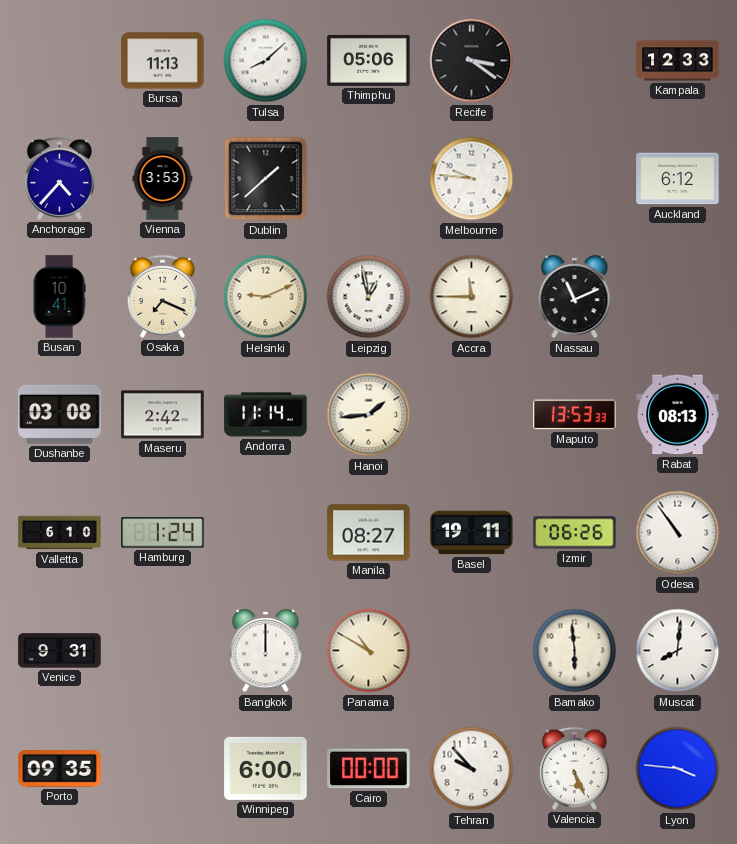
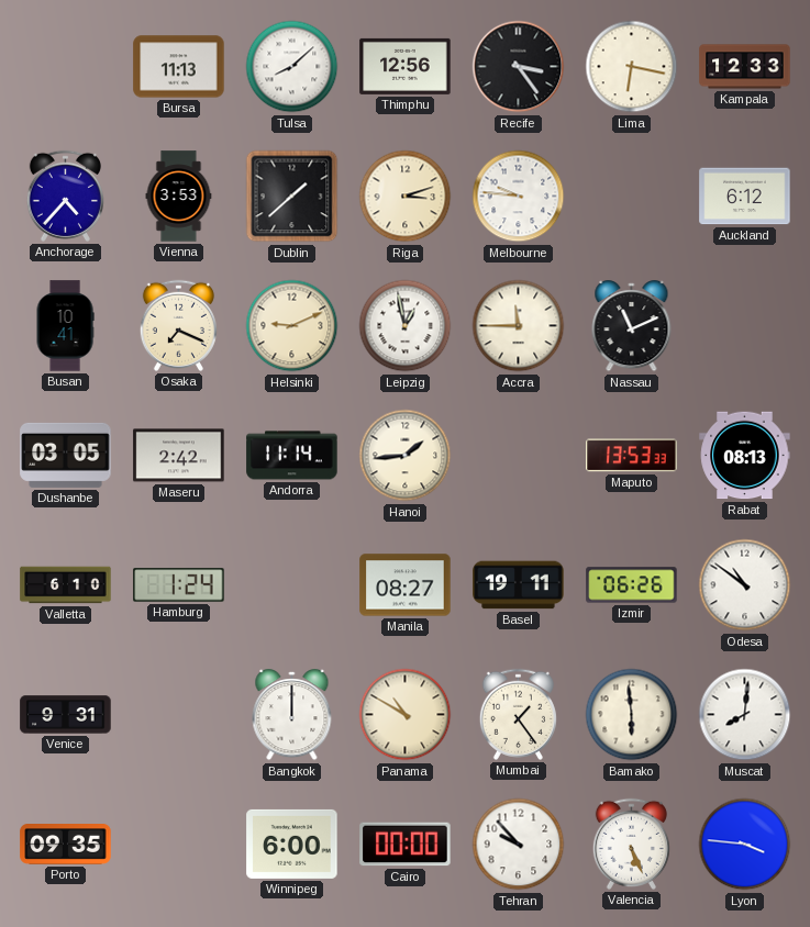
Thimphu: 05:06 -> 12:56 (406, 66)
Recife: 3:21 -> 3:24 (519, 67)
Lima: none -> 6:17 (632, 67)
Riga: none -> 3:12 (406, 197)
Dushanbe: 03:08 -> 03:05 (66, 455)
Odesa: 10:54 -> 10:51 (745, 585)
Mumbai: none -> 1:24 (518, 714)
